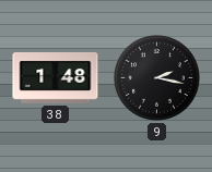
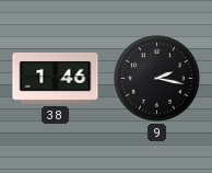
38: 1:48 -> 1:46 (56, 79)
